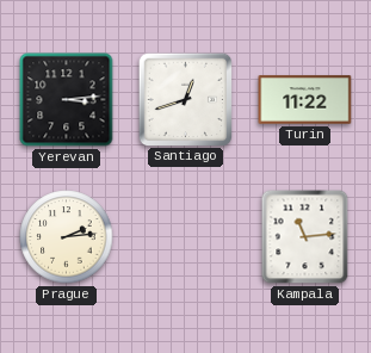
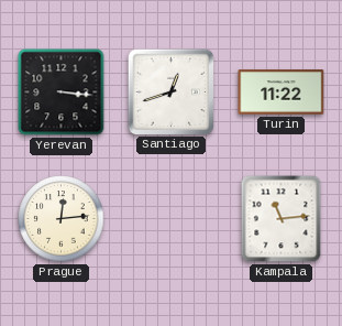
Yerevan: 3:14 -> 3:16 (62, 93)
Prague: 2:14 -> 12:14 (62, 219)
